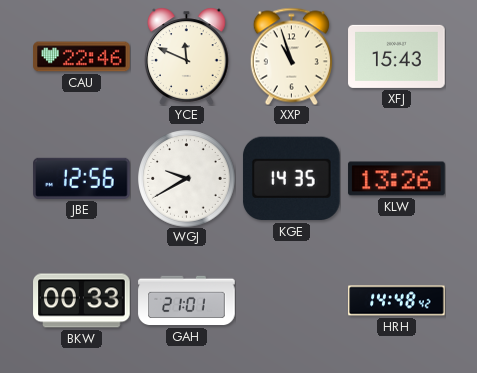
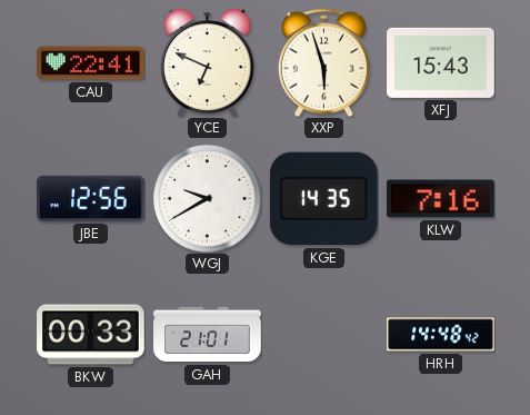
CAU: 22:46 -> 22:41 (91, 63)
YCE: 11:49 -> 6:49 (208, 62)
XXP: 10:57 -> 5:57 (323, 62)
KLW: 13:26 -> 7:16 (441, 199)
